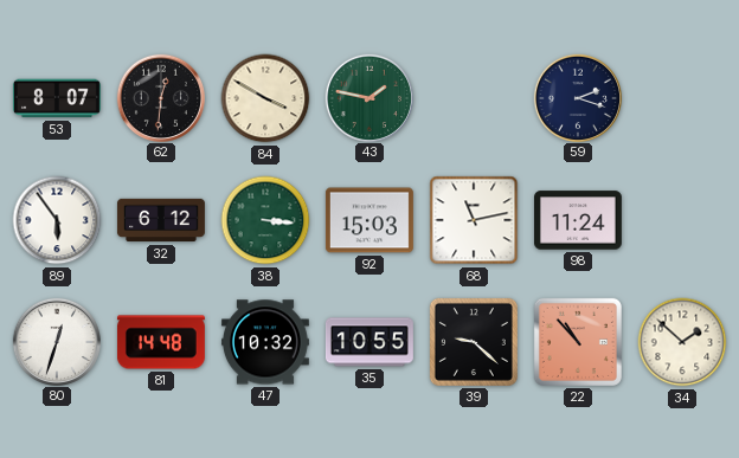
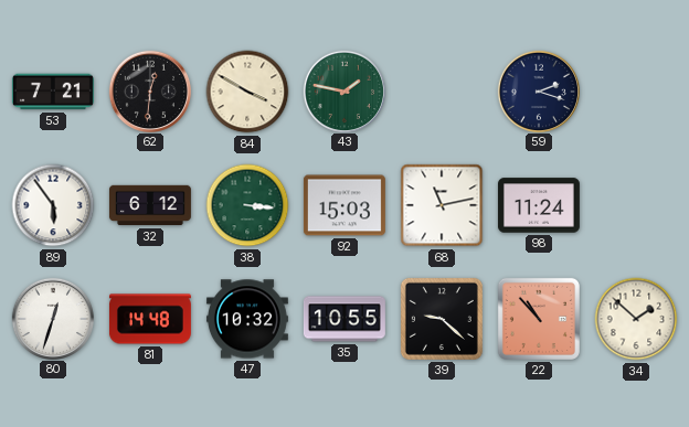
53: 8:07 -> 7:21 (53, 92)
